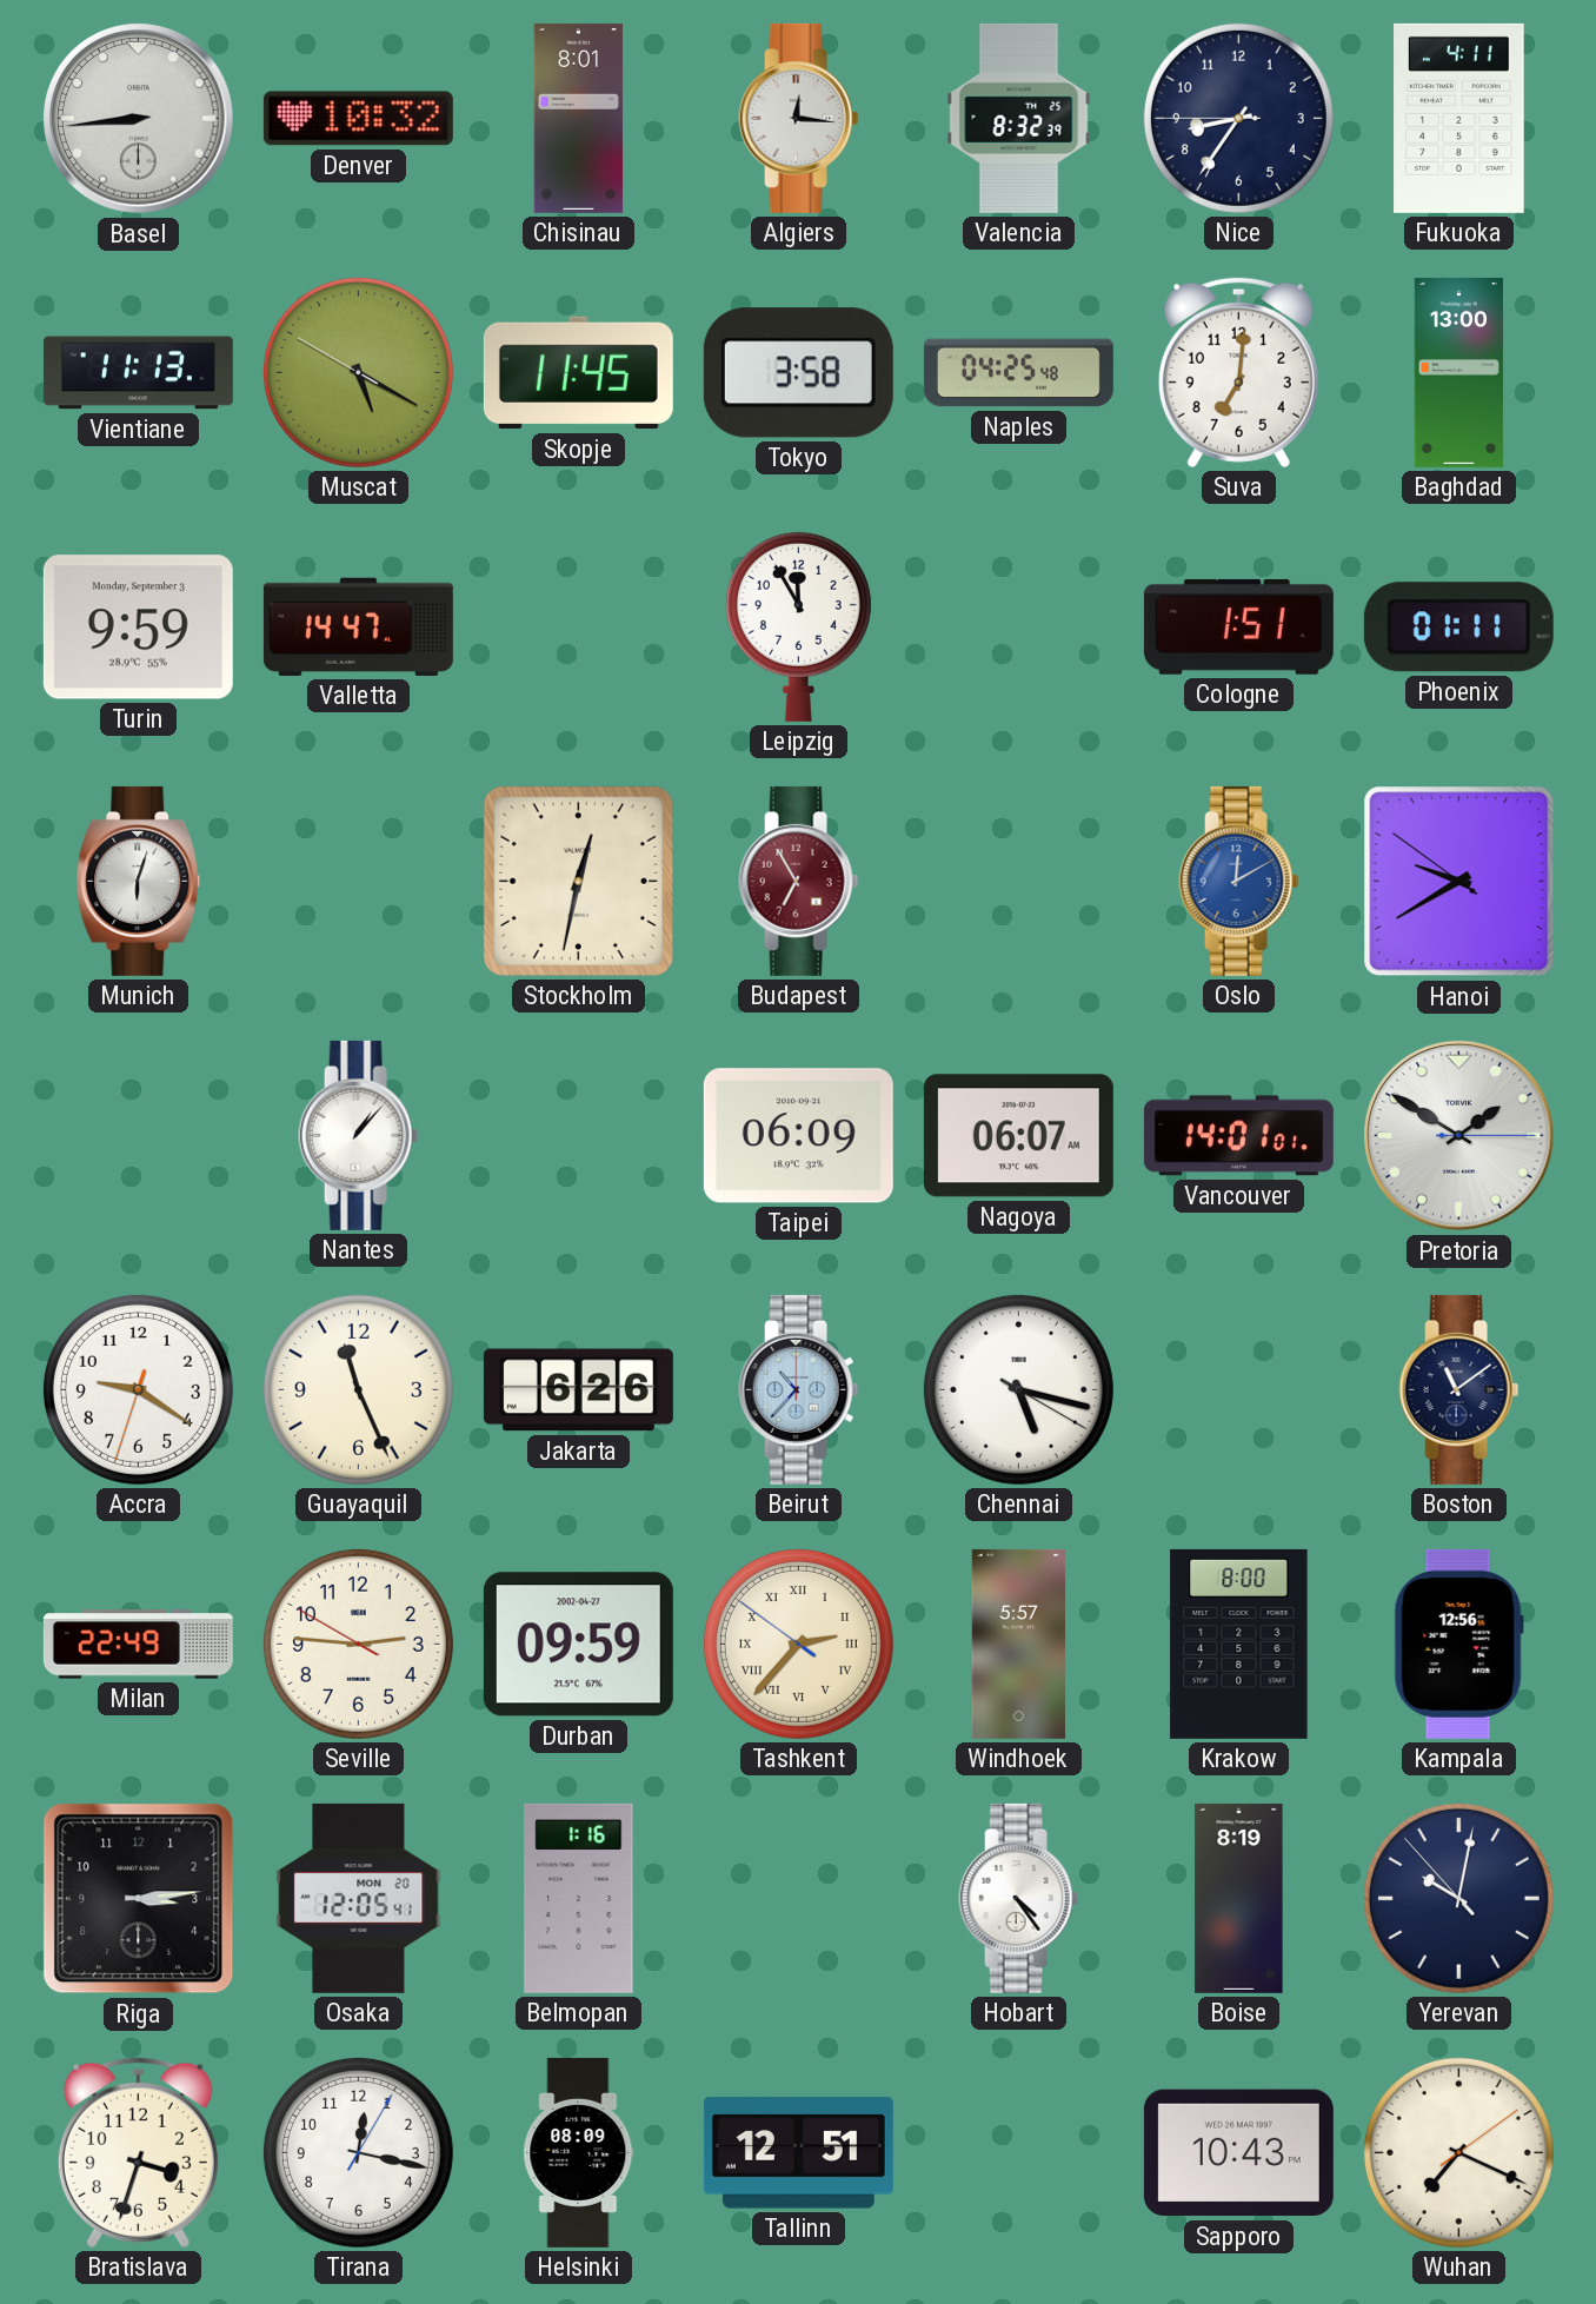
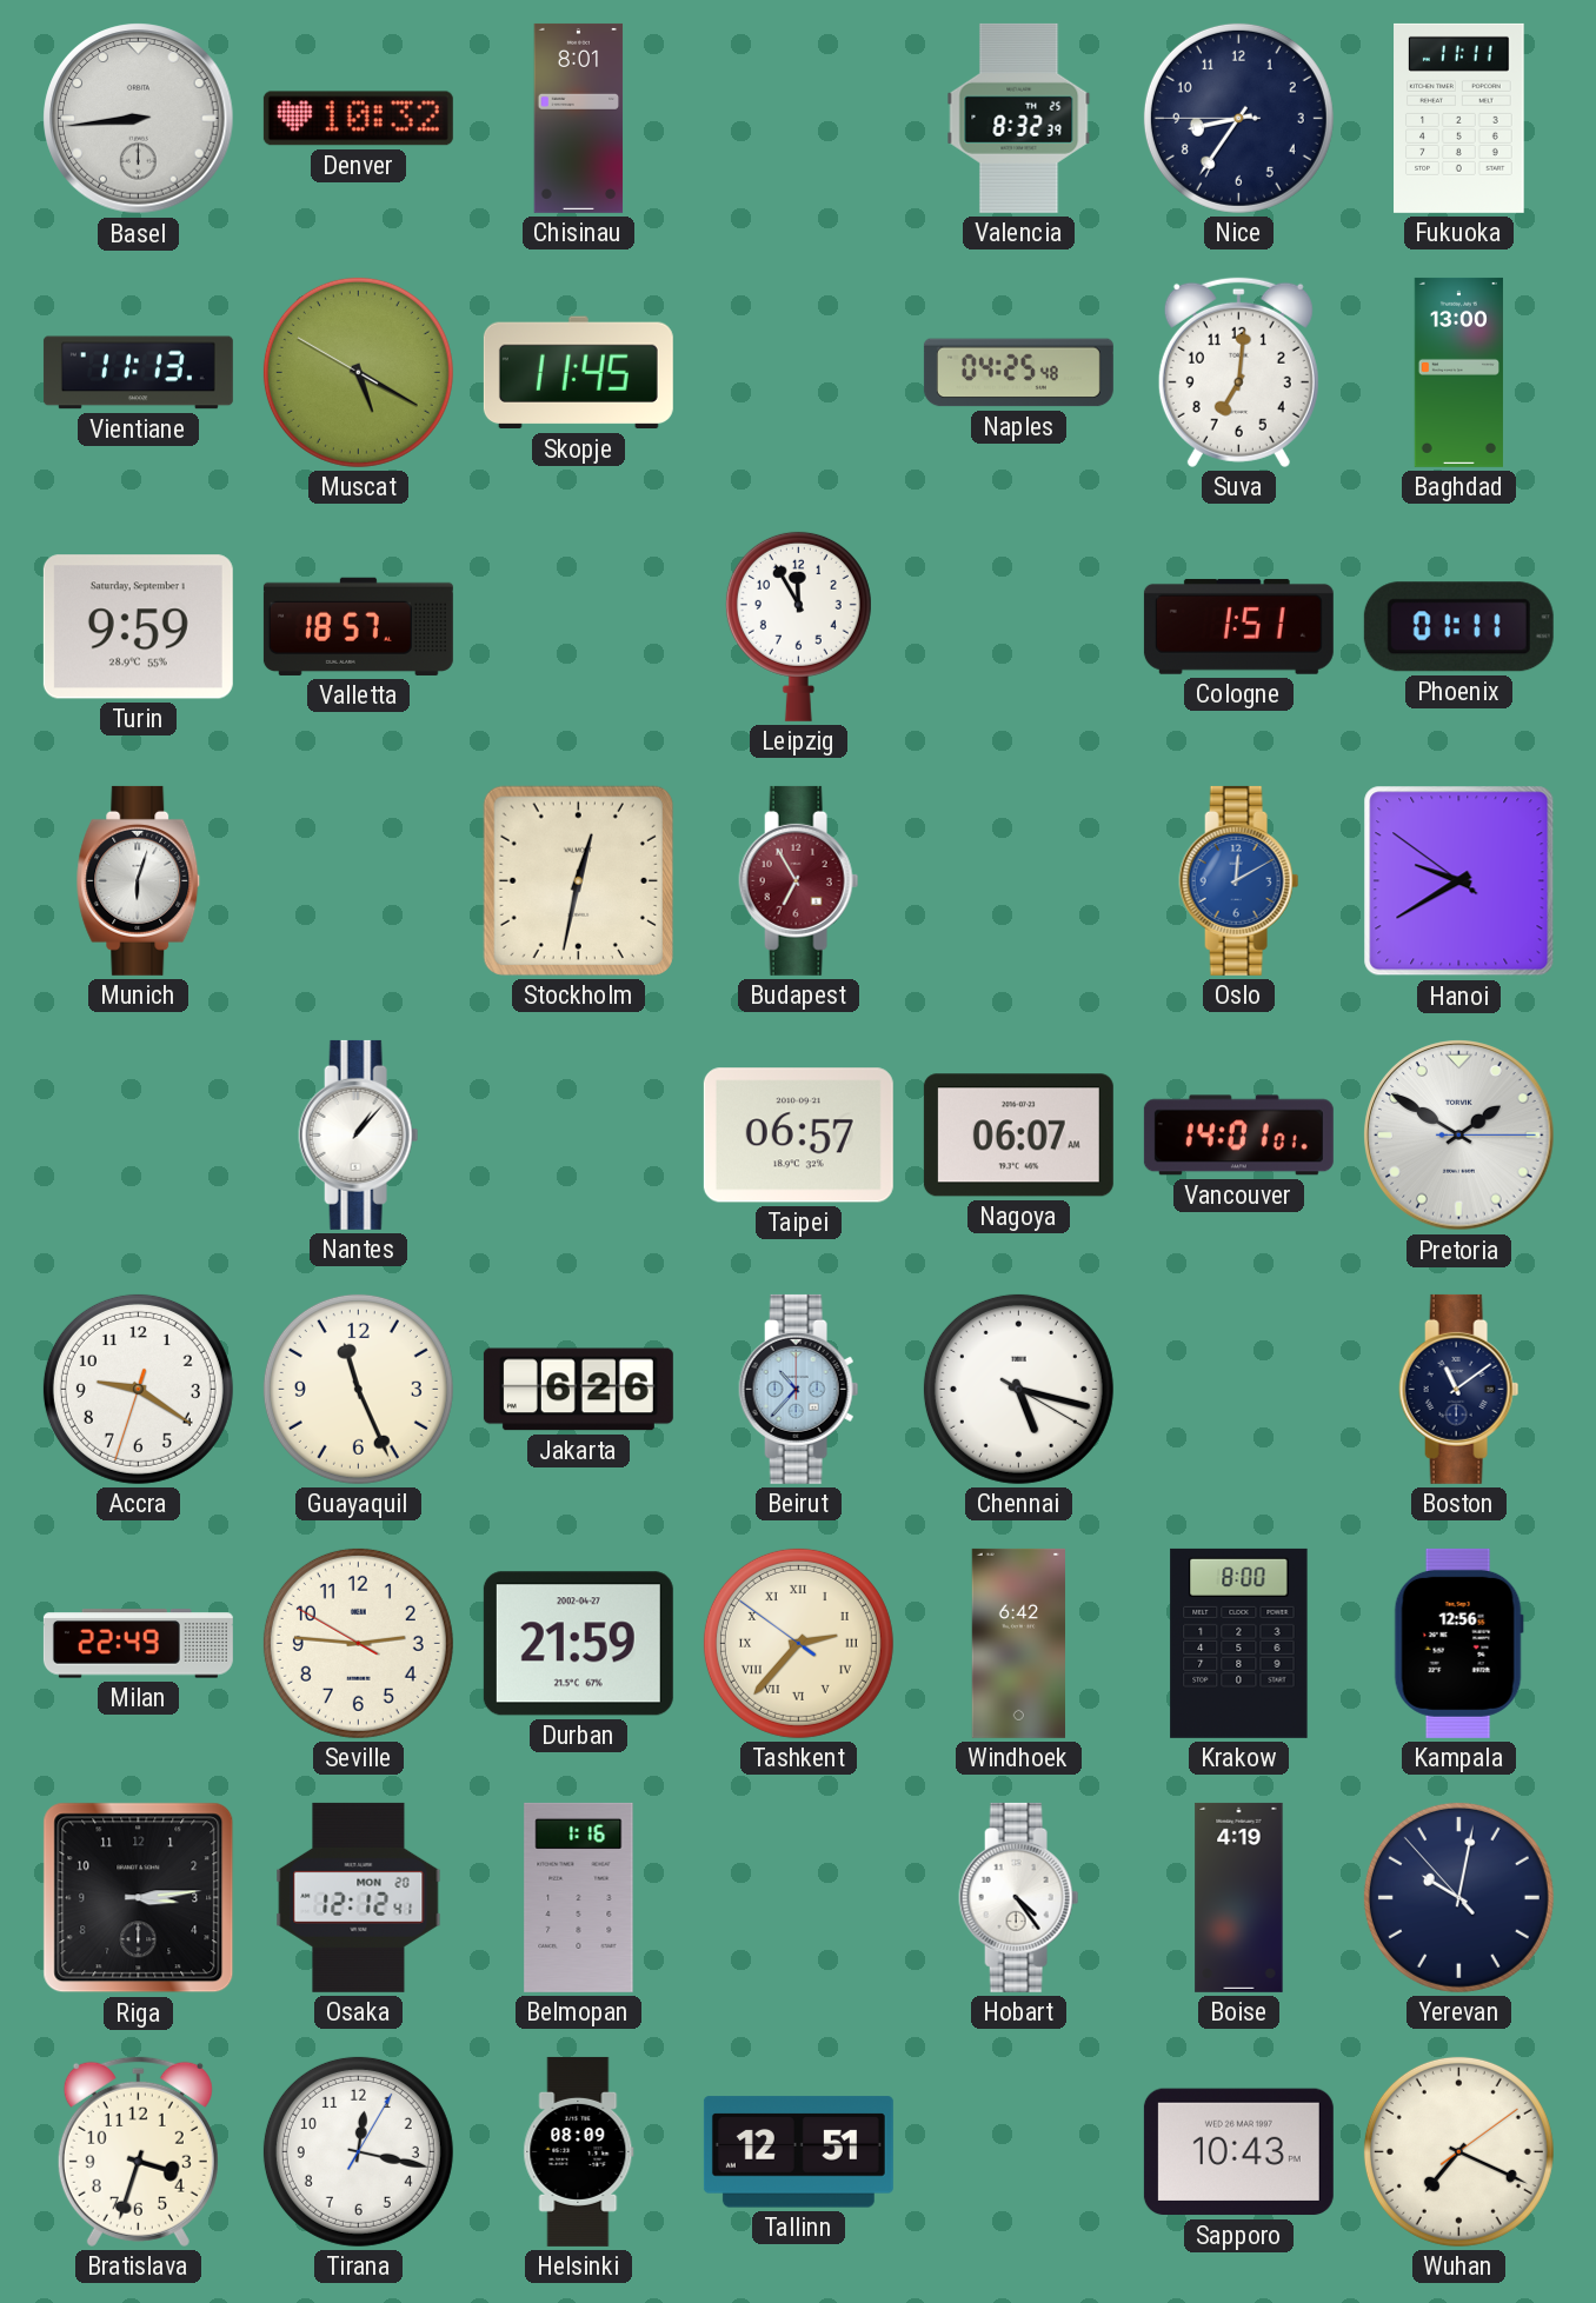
Algiers: 12:16 -> none (799, 118)
Fukuoka: 4:11 -> 11:11 (1459, 118)
Tokyo: 3:58 -> none (798, 373)
Turin date: Monday, September 3 -> Saturday, September 1 (138, 627)
Valletta: 14:47 -> 18:57 (358, 626)
Taipei: 06:09 -> 06:57 (798, 1136)
Durban: 09:59 -> 21:59 (578, 1644)
Windhoek: 5:57 -> 6:42 (1018, 1643)
Osaka: 12:05 -> 12:12 (359, 1897)
Boise: 8:19 -> 4:19 (1239, 1897)
